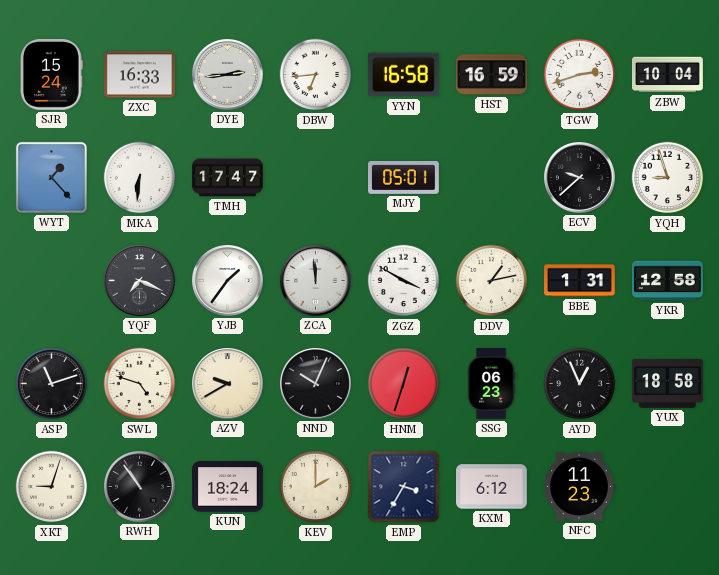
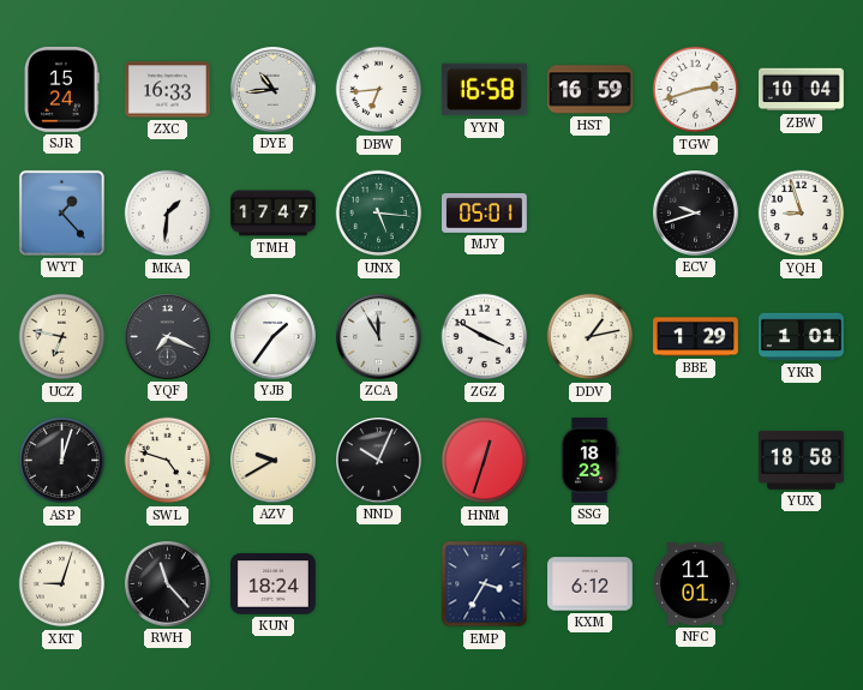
DYE: 2:44 -> 10:44 (274, 90)
MKA: 6:31 -> 1:31 (168, 214)
UNX: none -> 5:16 (379, 214)
ECV: 9:38 -> 9:42 (696, 214)
UCZ: none -> 6:47 (62, 337)
ZCA: 11:59 -> 11:55 (379, 337)
BBE: 1:31 -> 1:29 (696, 337)
YKR: 12:58 -> 1:01 (802, 337)
ASP: 11:12 -> 12:03 (62, 461)
SSG: 06:23 -> 18:23 (589, 461)
AYD: 12:56 -> none (580, 384)
RWH: 10:54 -> 11:23 (168, 584)
KEV: 2:00 -> none (316, 487)
NFC: 11:23 -> 11:01 (695, 583)
